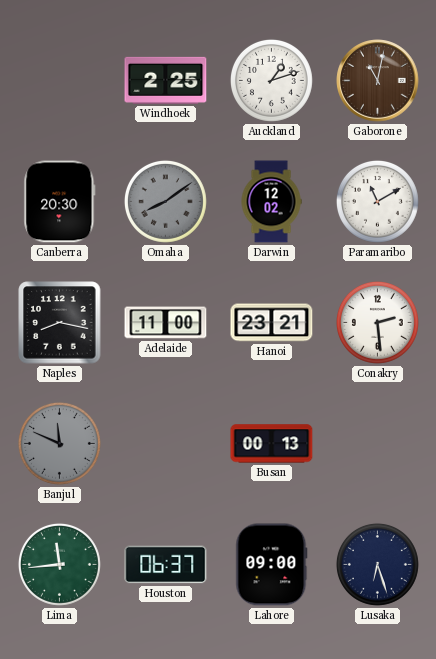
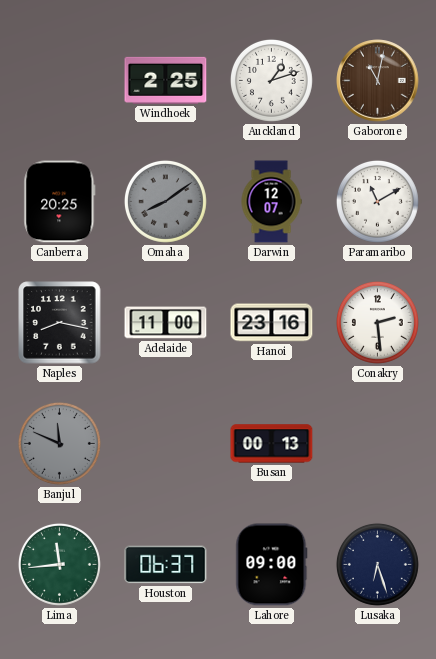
Canberra: 20:30 -> 20:25 (60, 202)
Darwin: 12:02 -> 12:07 (271, 202)
Hanoi: 23:21 -> 23:16 (272, 323)
